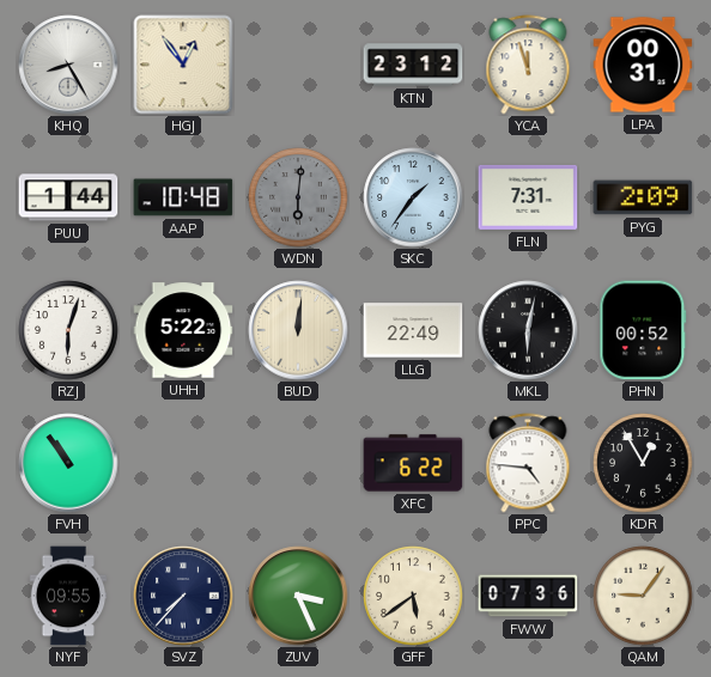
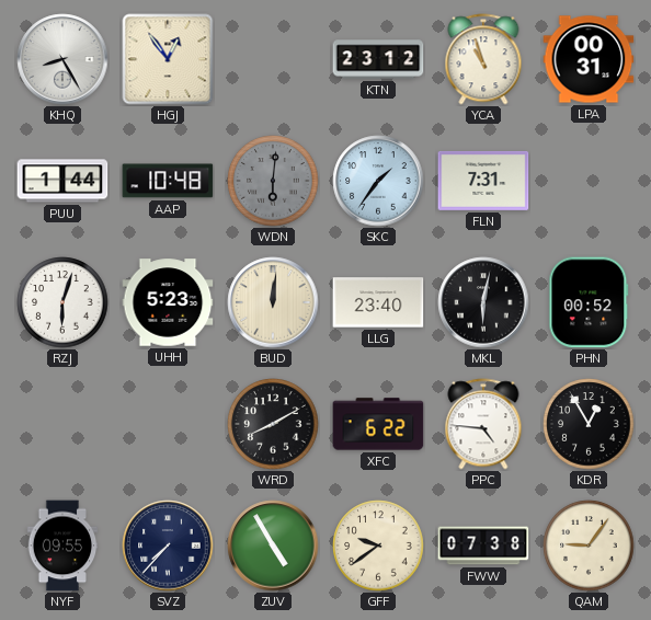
YCA: 11:57 -> 10:57 (483, 59)
PYG: 2:09 -> none (643, 197)
UHH: 5:22 -> 5:23 (168, 302)
LLG: 22:49 -> 23:40 (378, 302)
FVH: 10:54 -> none (68, 463)
WRD: none -> 8:10 (273, 424)
ZUV: 3:26 -> 4:55 (273, 546)
GFF: 5:39 -> 9:39 (378, 546)
FWW: 07:36 -> 07:38 (483, 546)
